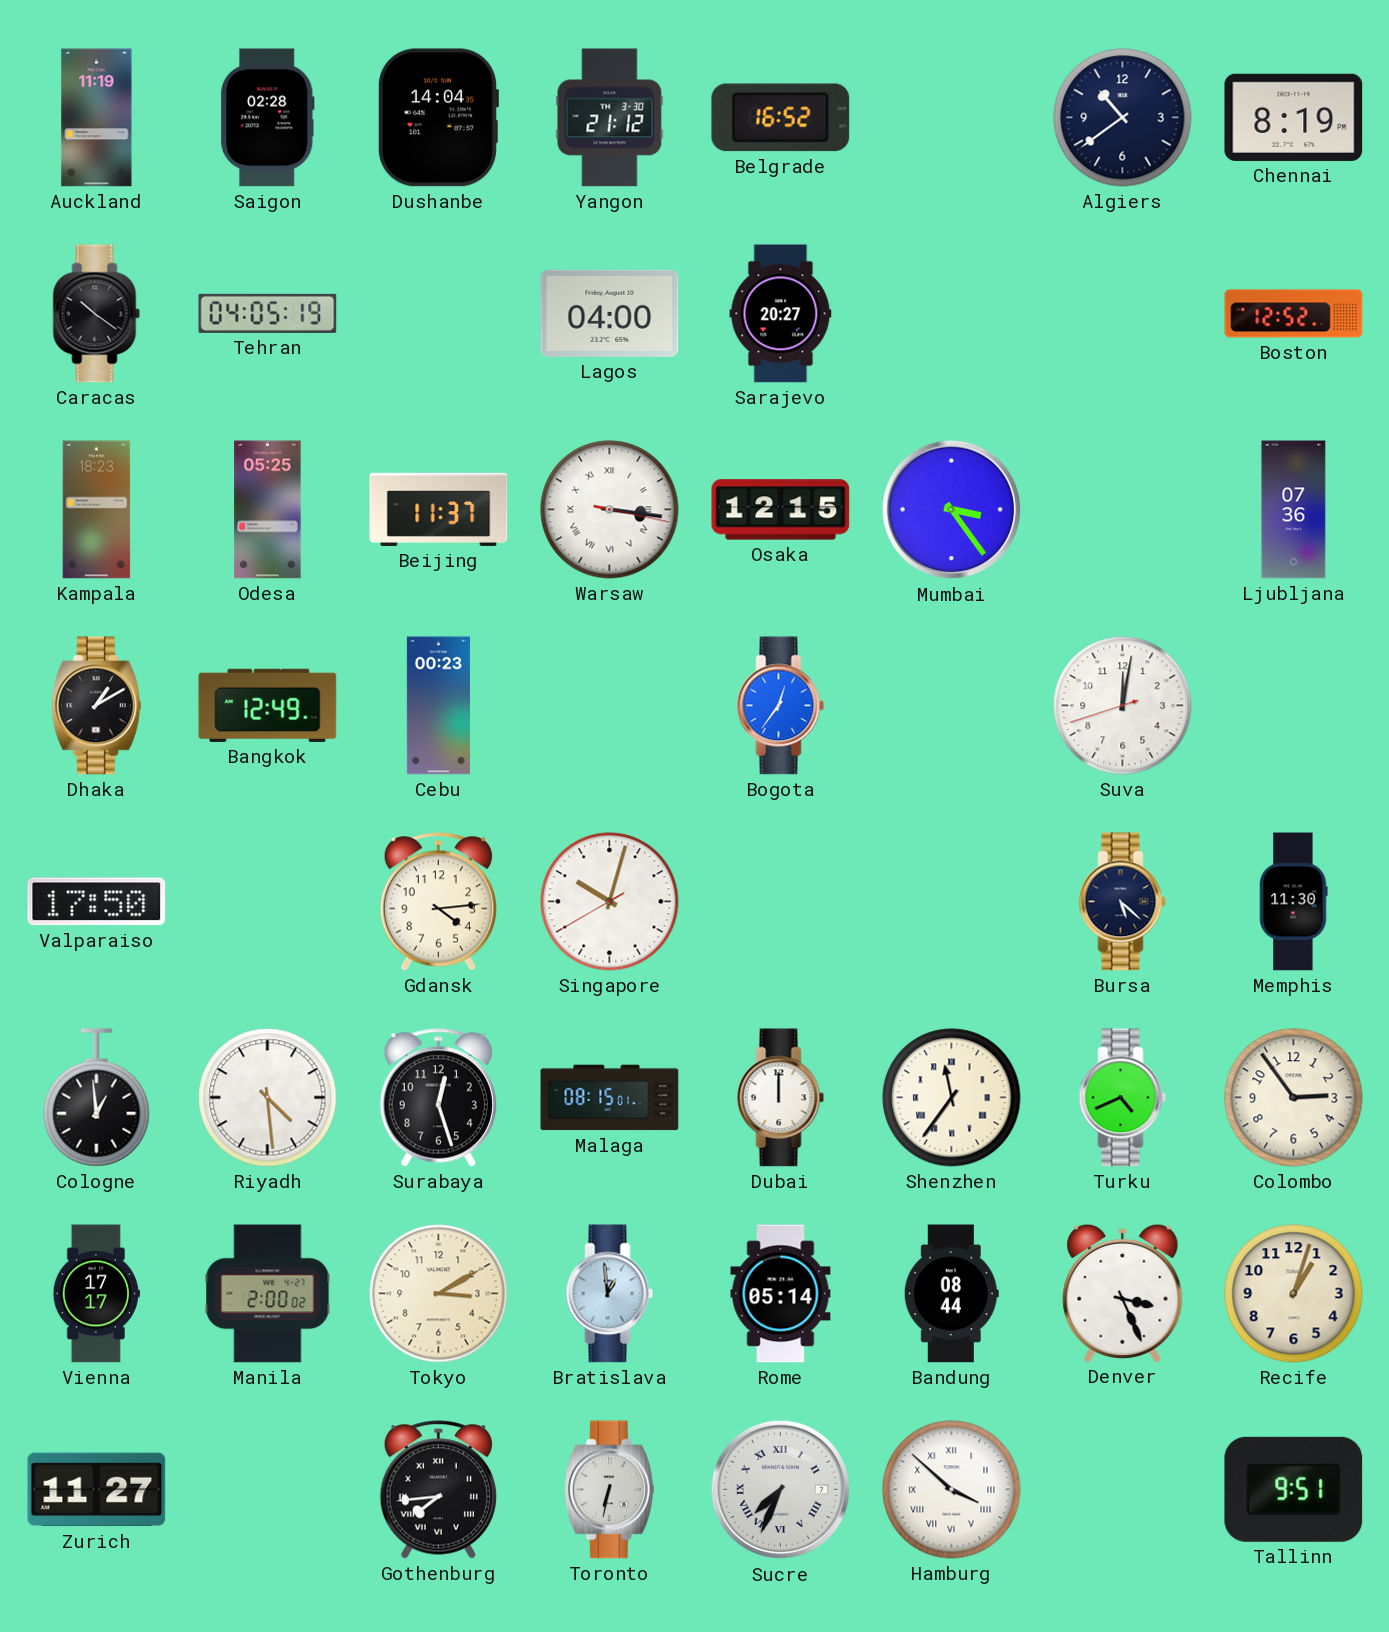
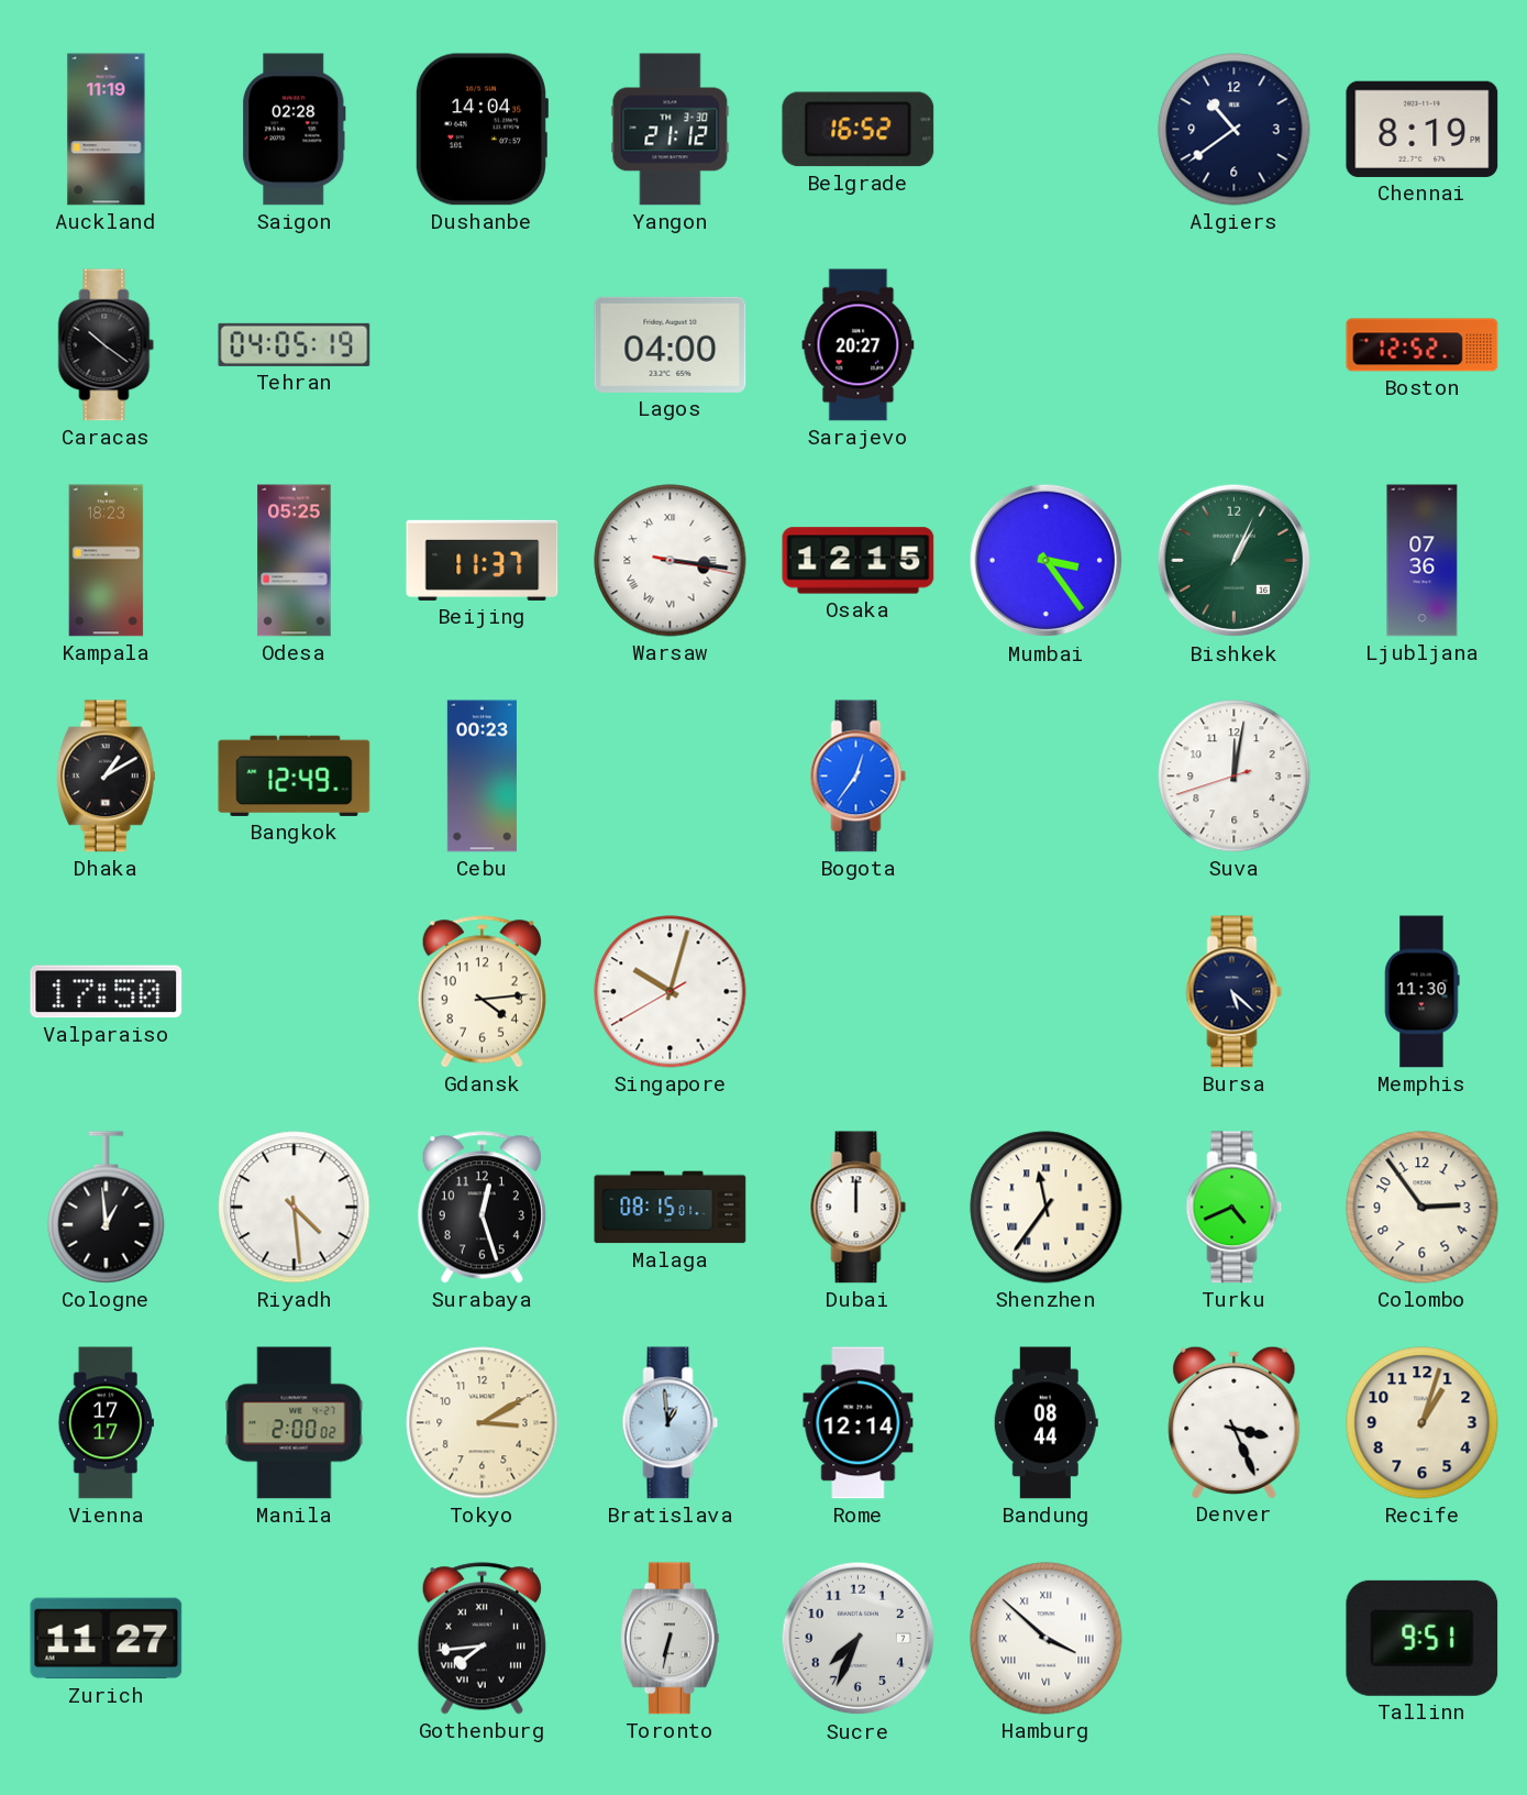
Bishkek: none -> 1:04 (1235, 561)
Rome: 05:14 -> 12:14 (859, 1423)
Sucre numerals: Roman -> Arabic (859, 1639)
